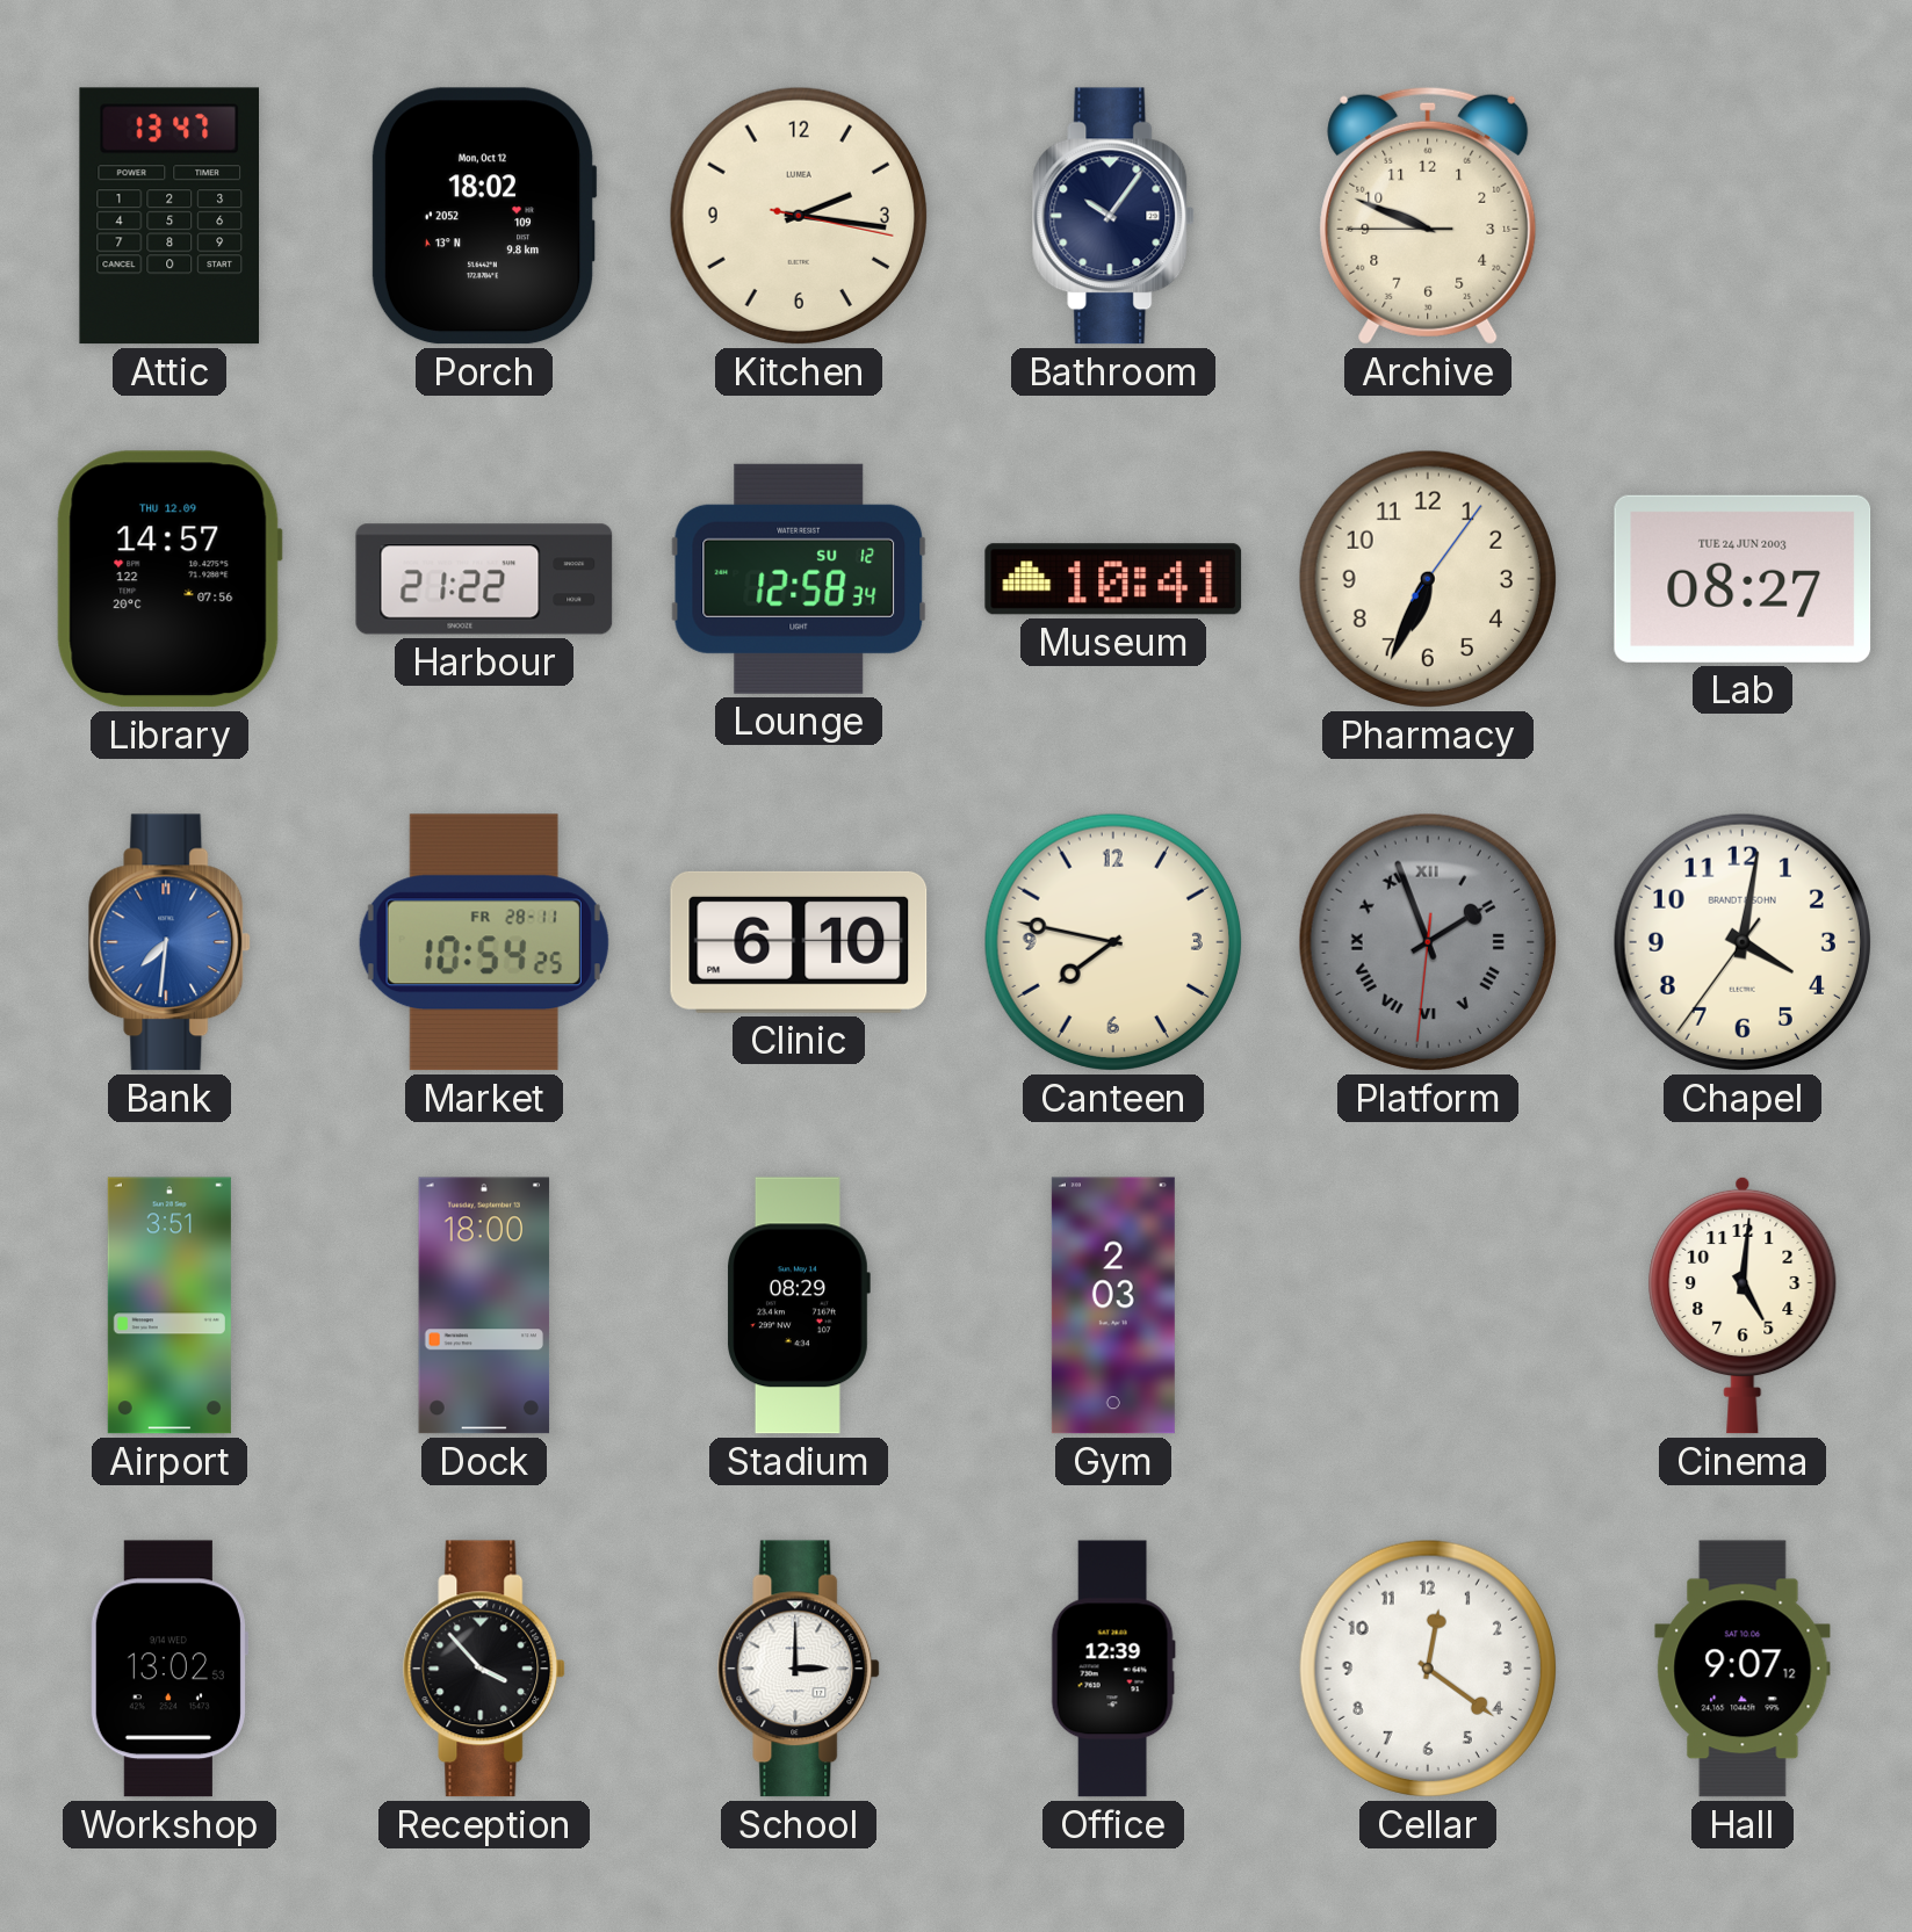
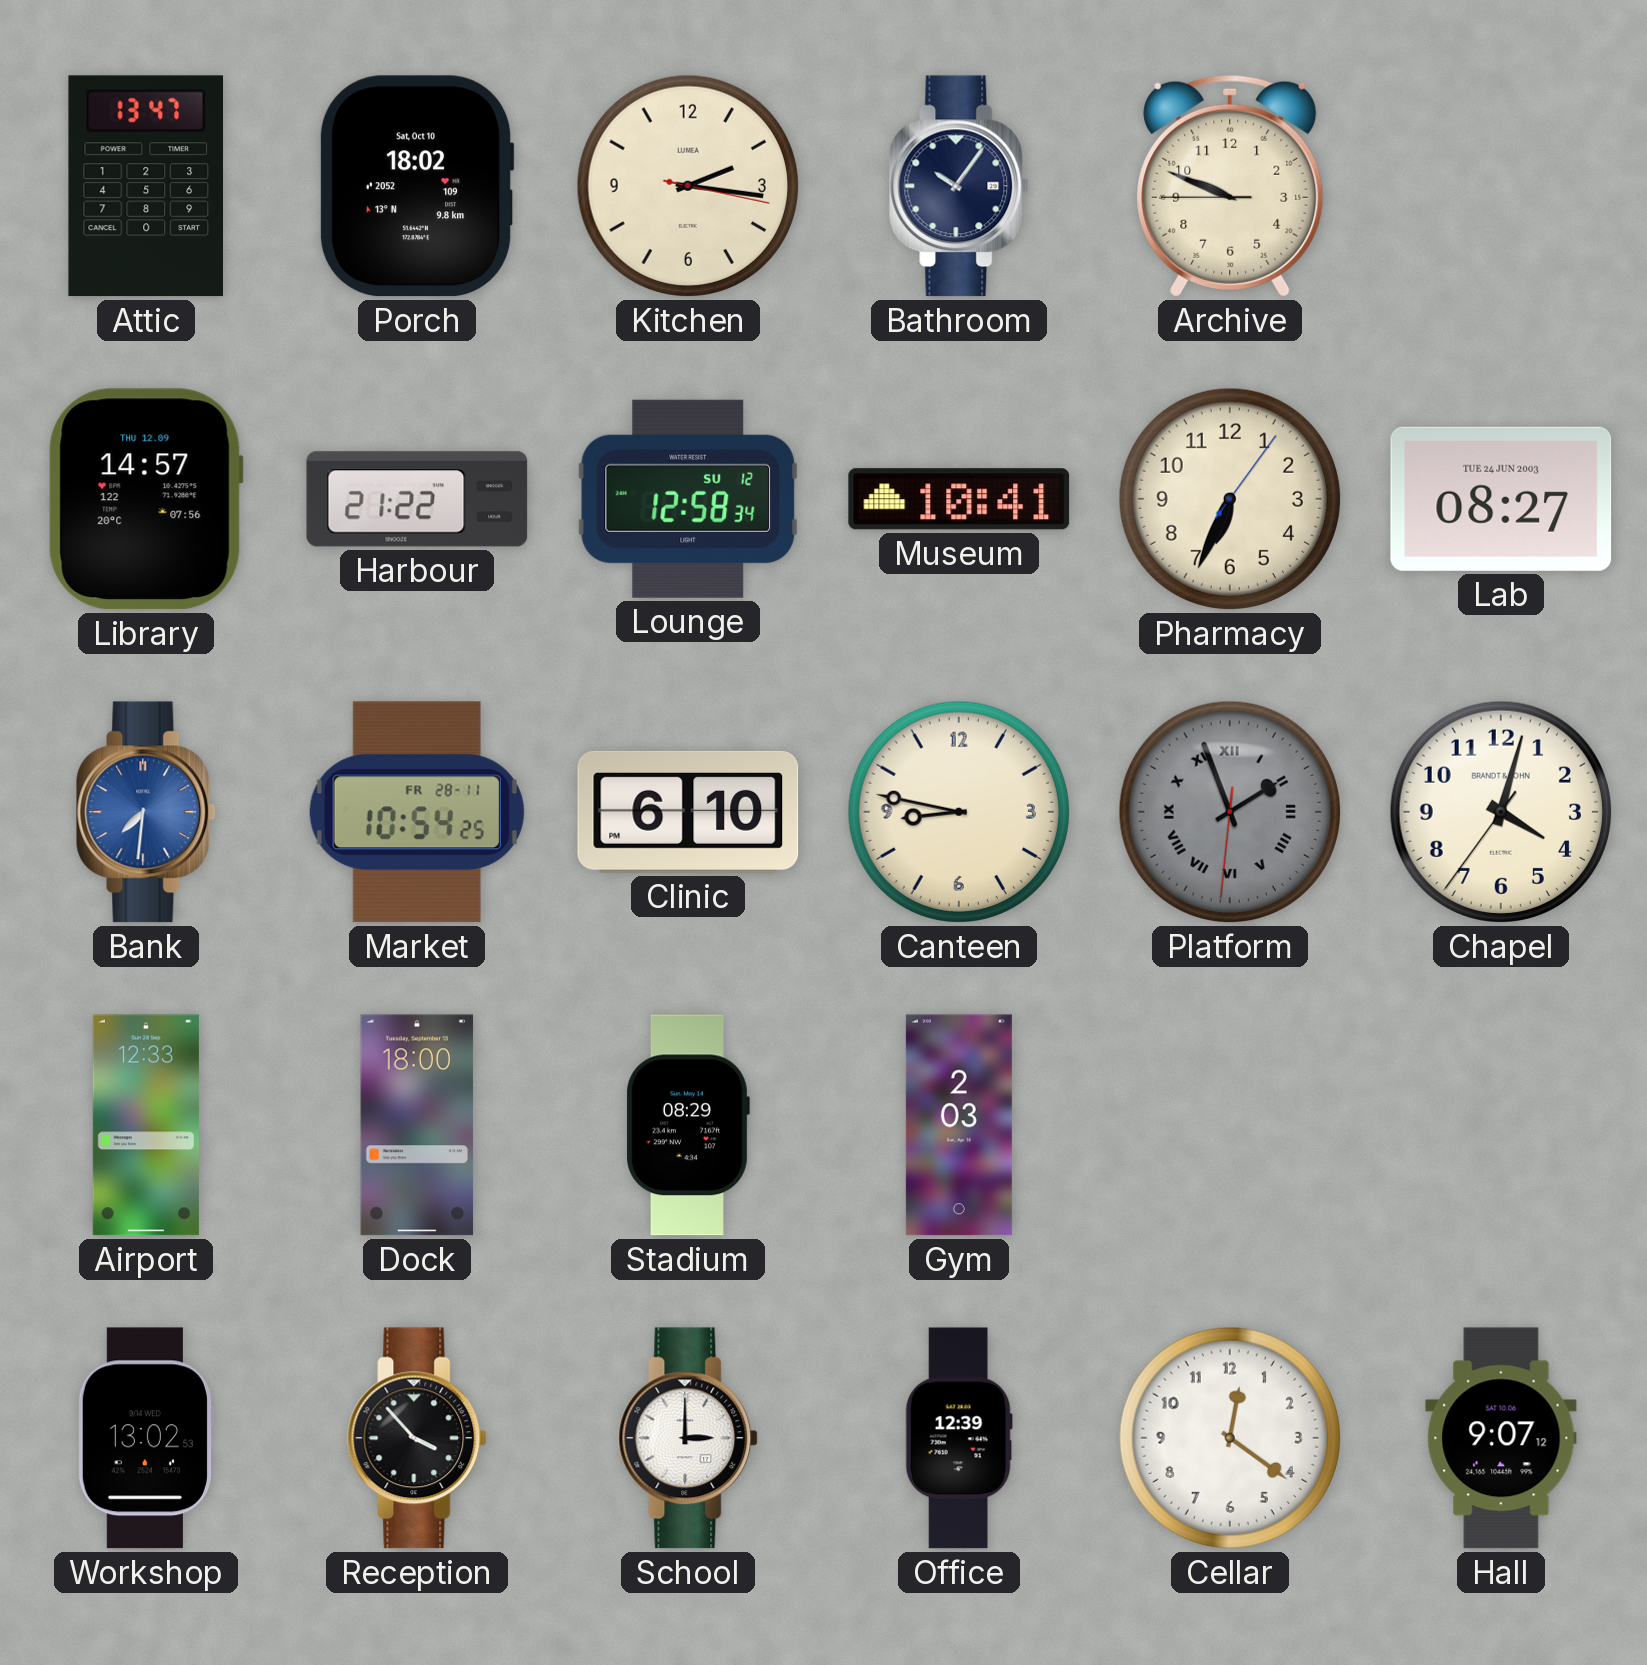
Porch date: Mon, Oct 12 -> Sat, Oct 10 (417, 186)
Canteen: 7:47 -> 8:47 (959, 812)
Chapel: 4:01 -> 4:02 (1501, 812)
Airport: 3:51 -> 12:33 (146, 1125)
Cinema: 5:01 -> none (1743, 1305)
